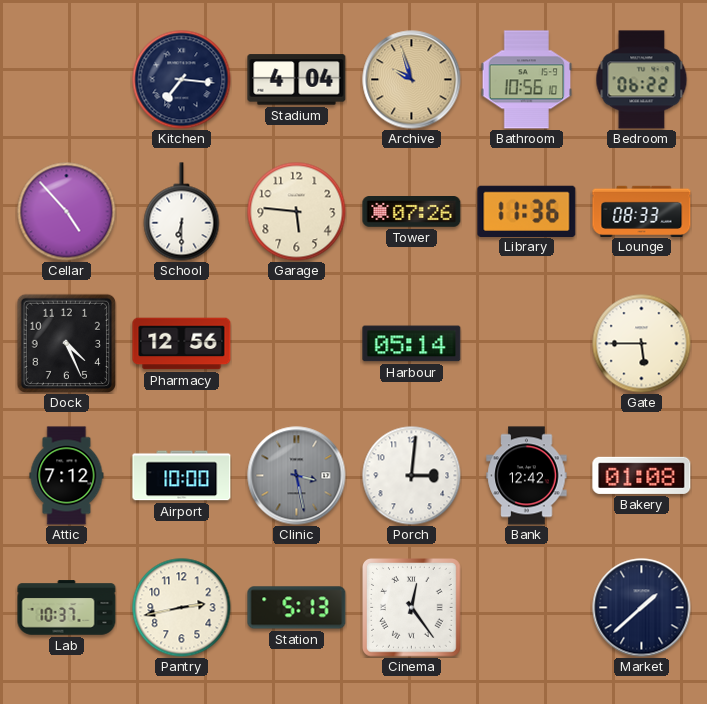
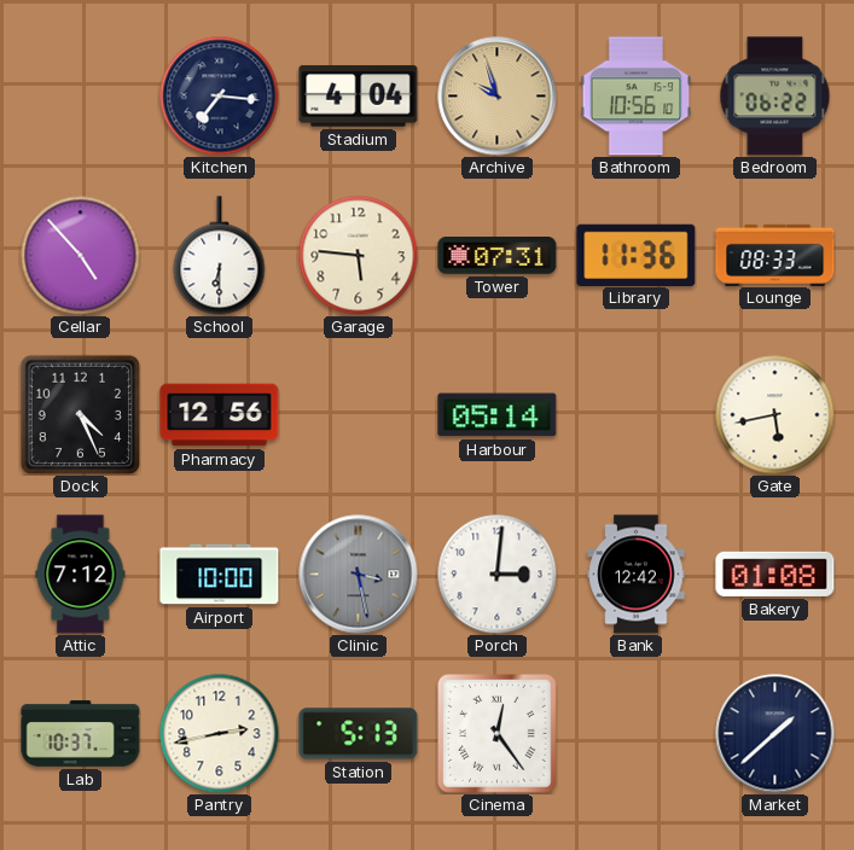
Tower: 07:26 -> 07:31 (498, 256)
Gate: 5:45 -> 5:43 (775, 415)
